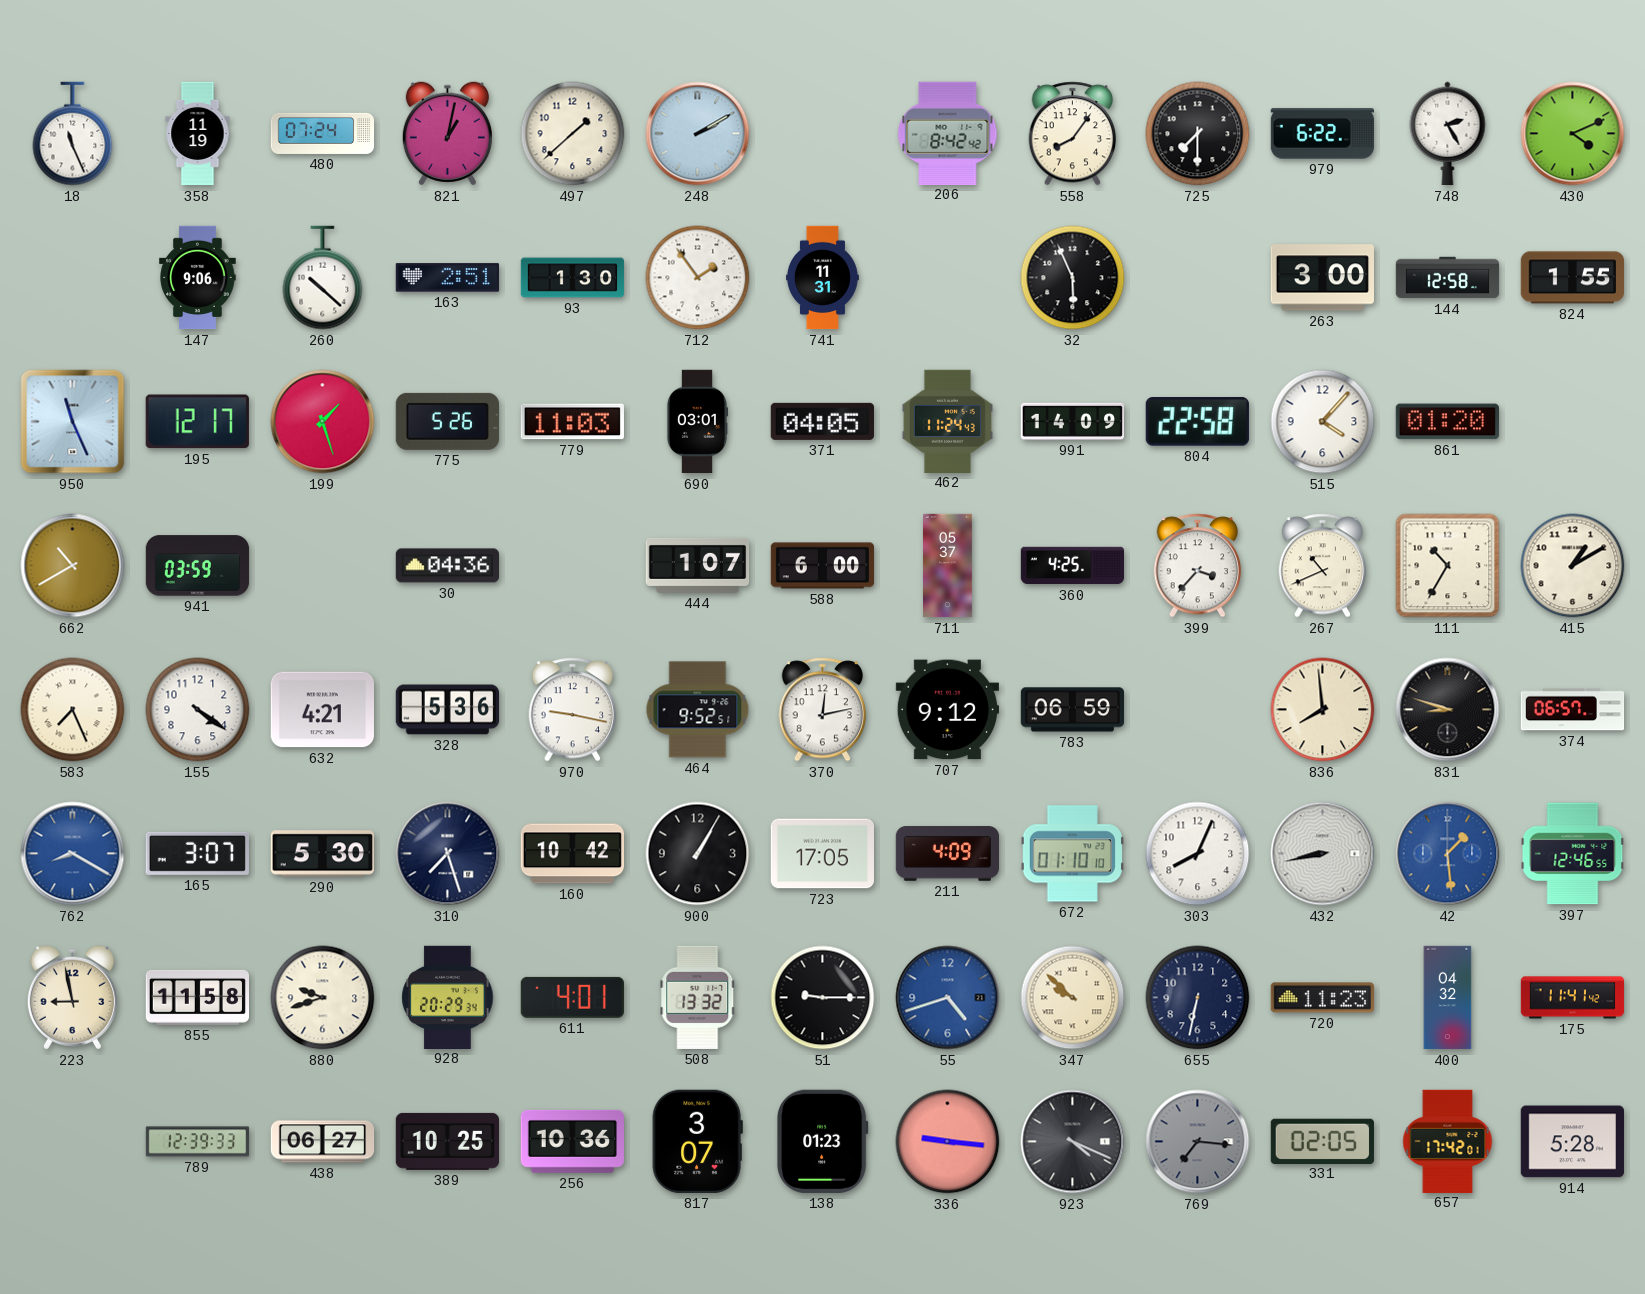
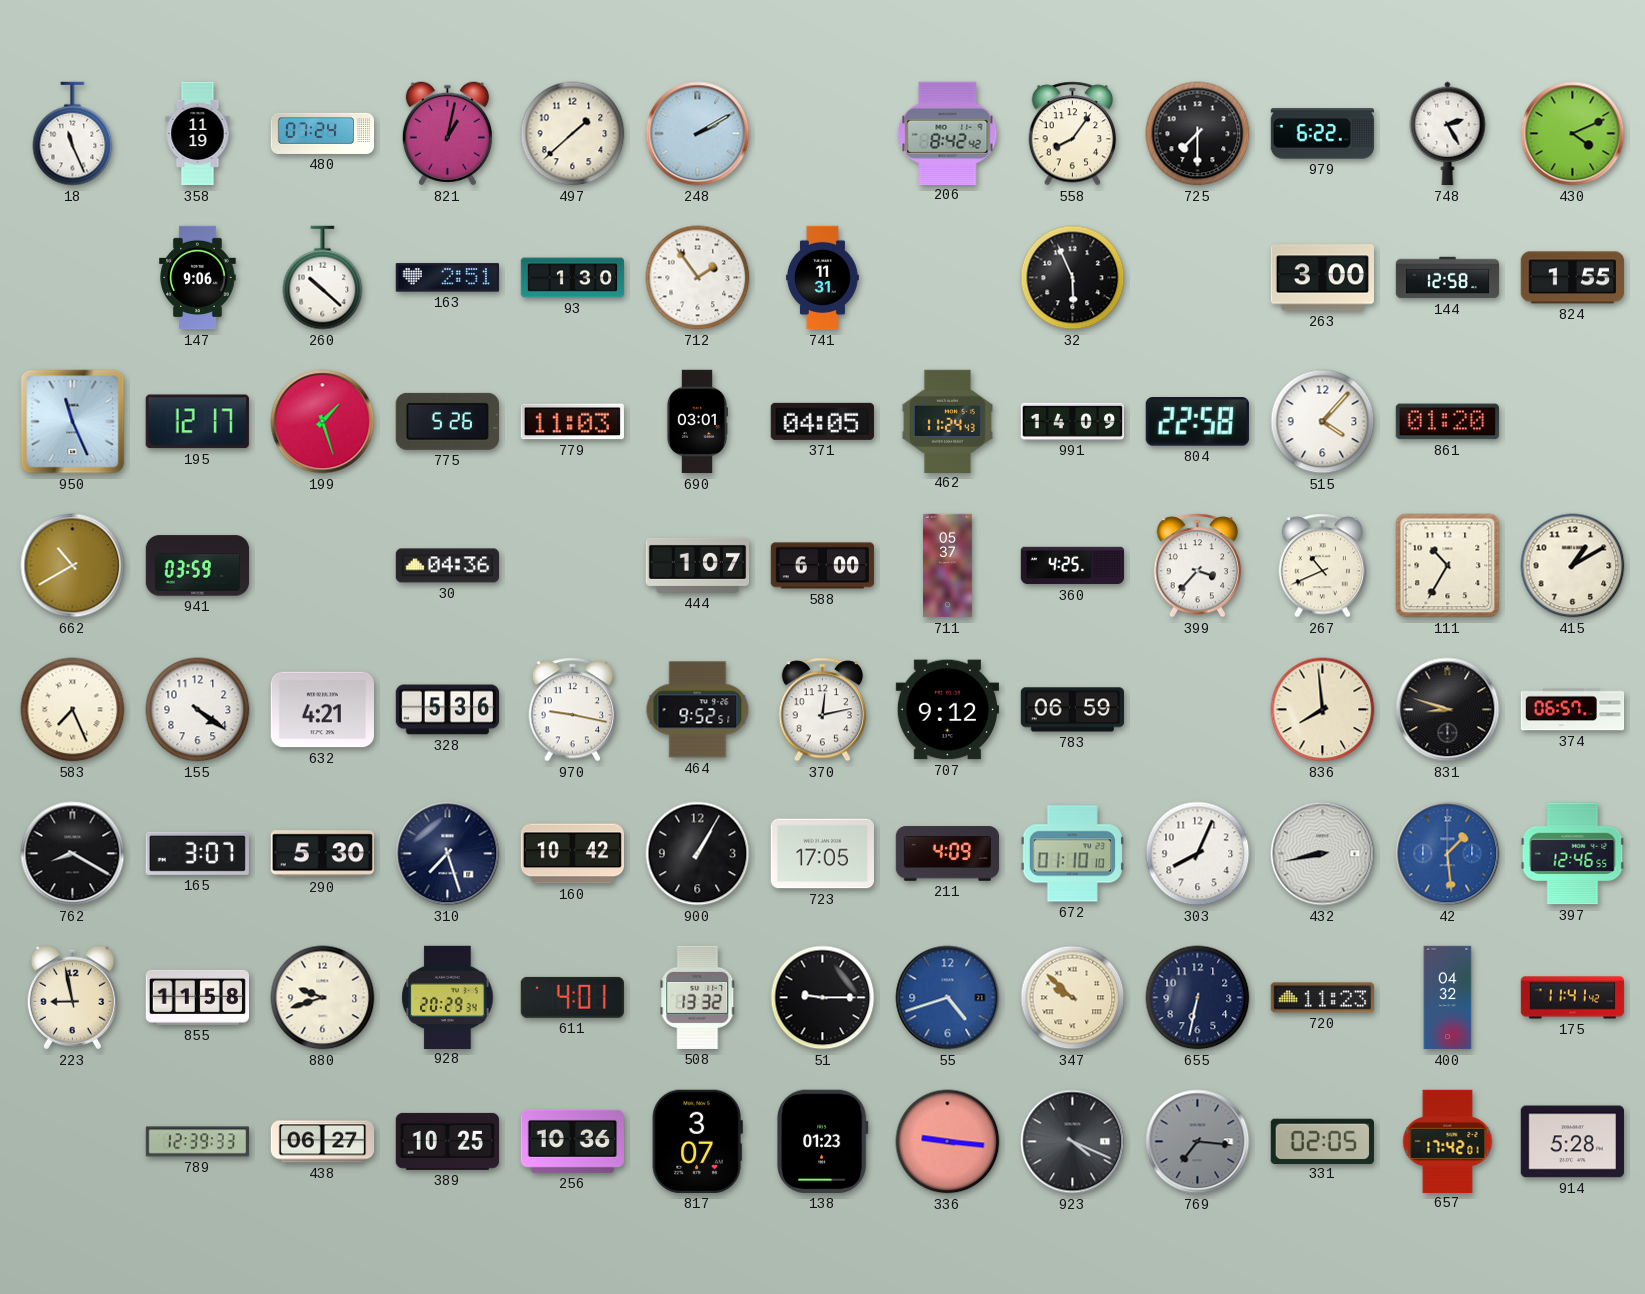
762 dial: blue -> black (73, 854)
